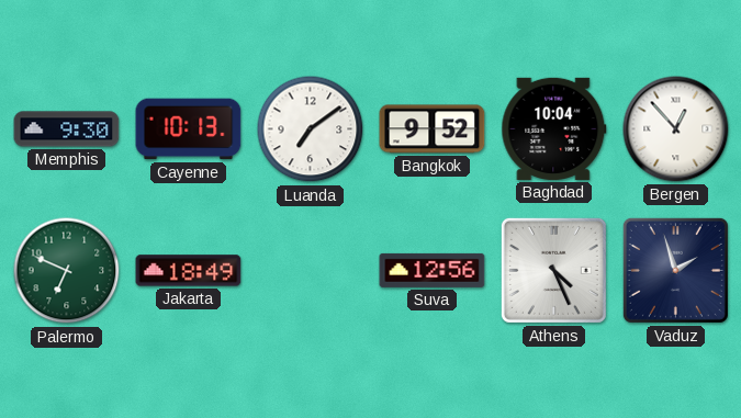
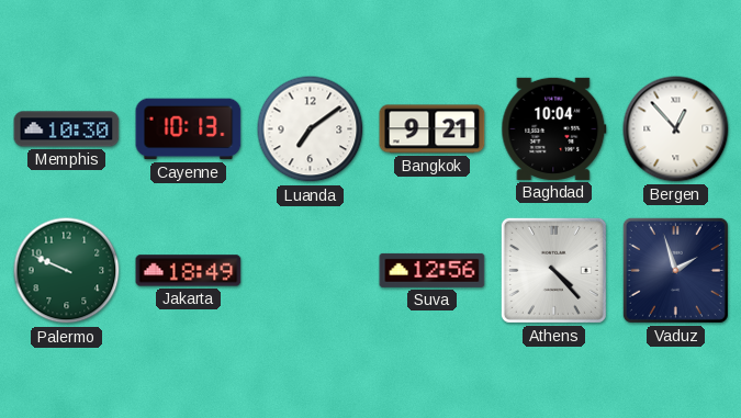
Memphis: 9:30 -> 10:30 (67, 129)
Bangkok: 9:52 -> 9:21 (433, 129)
Palermo: 6:49 -> 9:49 (67, 271)
Athens: 4:26 -> 4:23 (553, 270)
